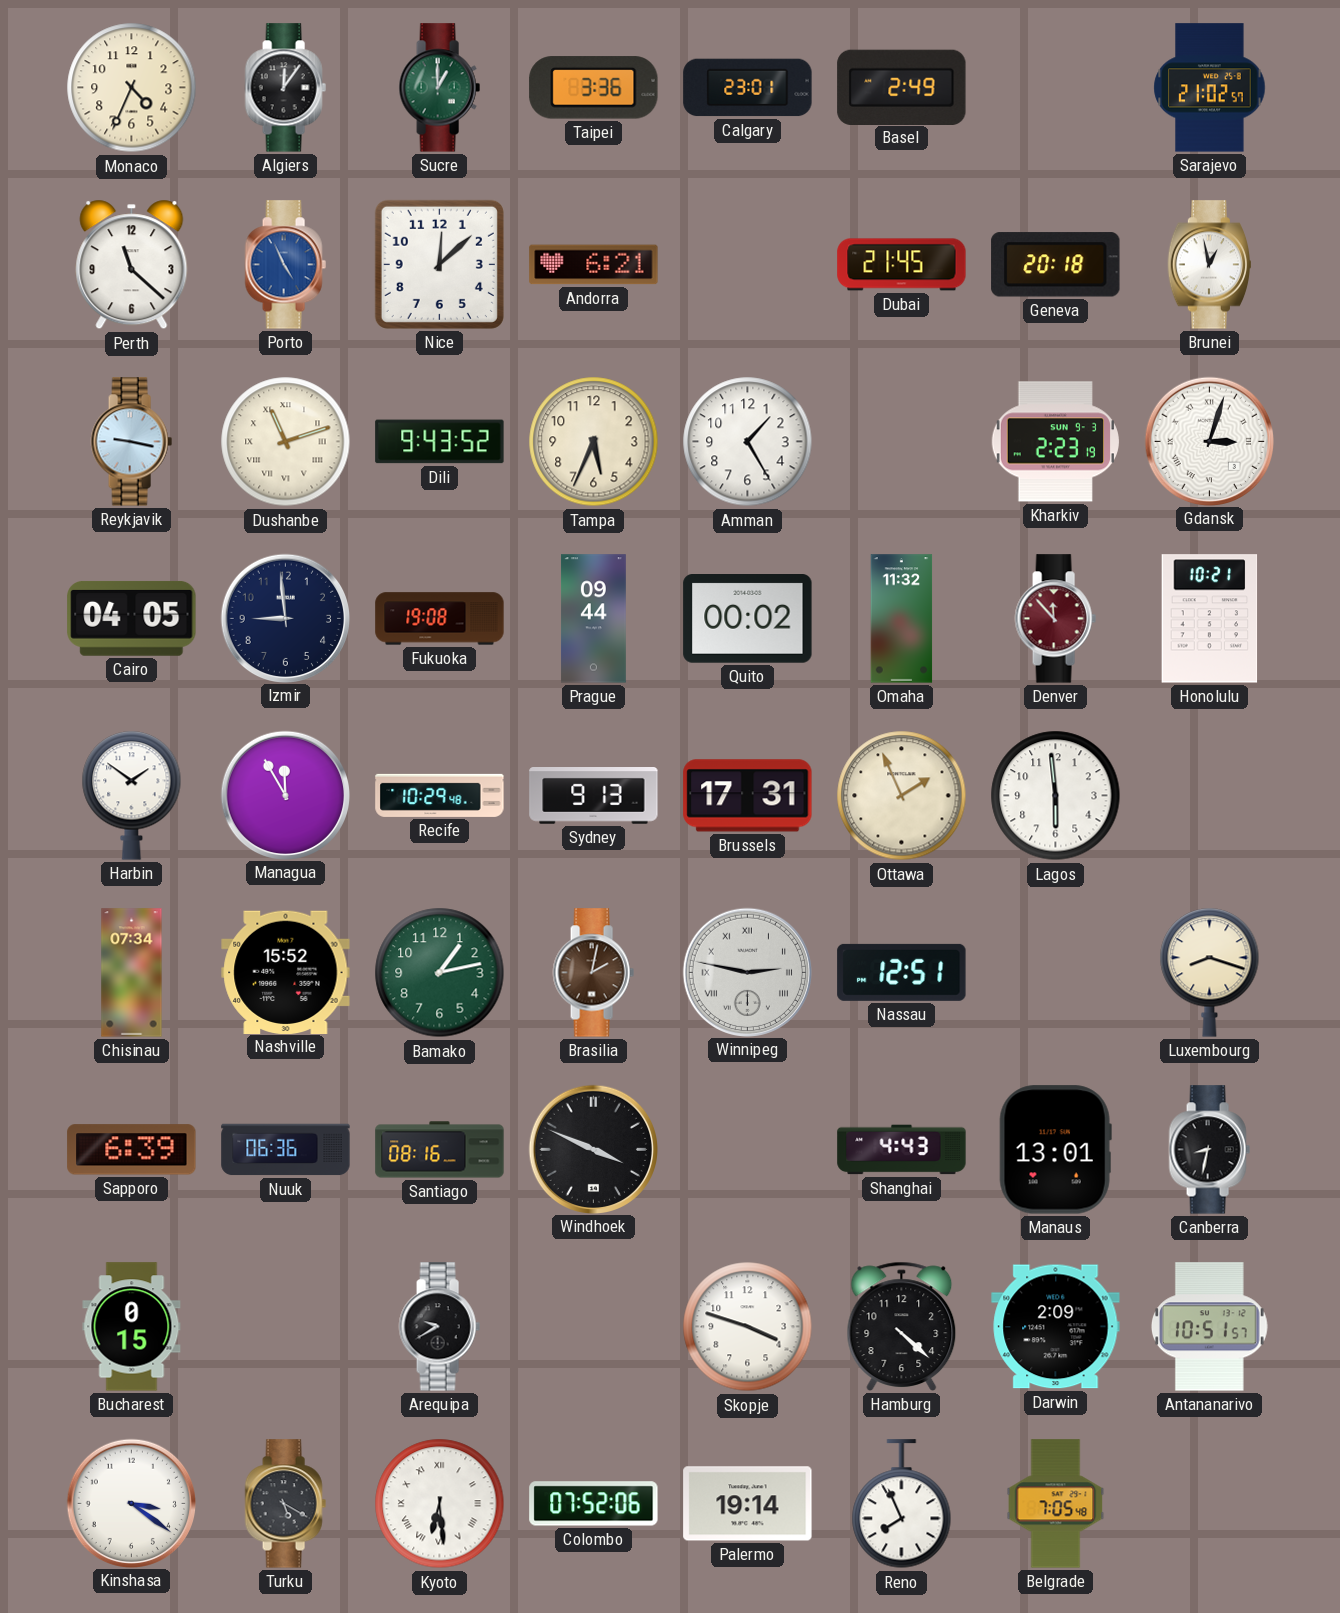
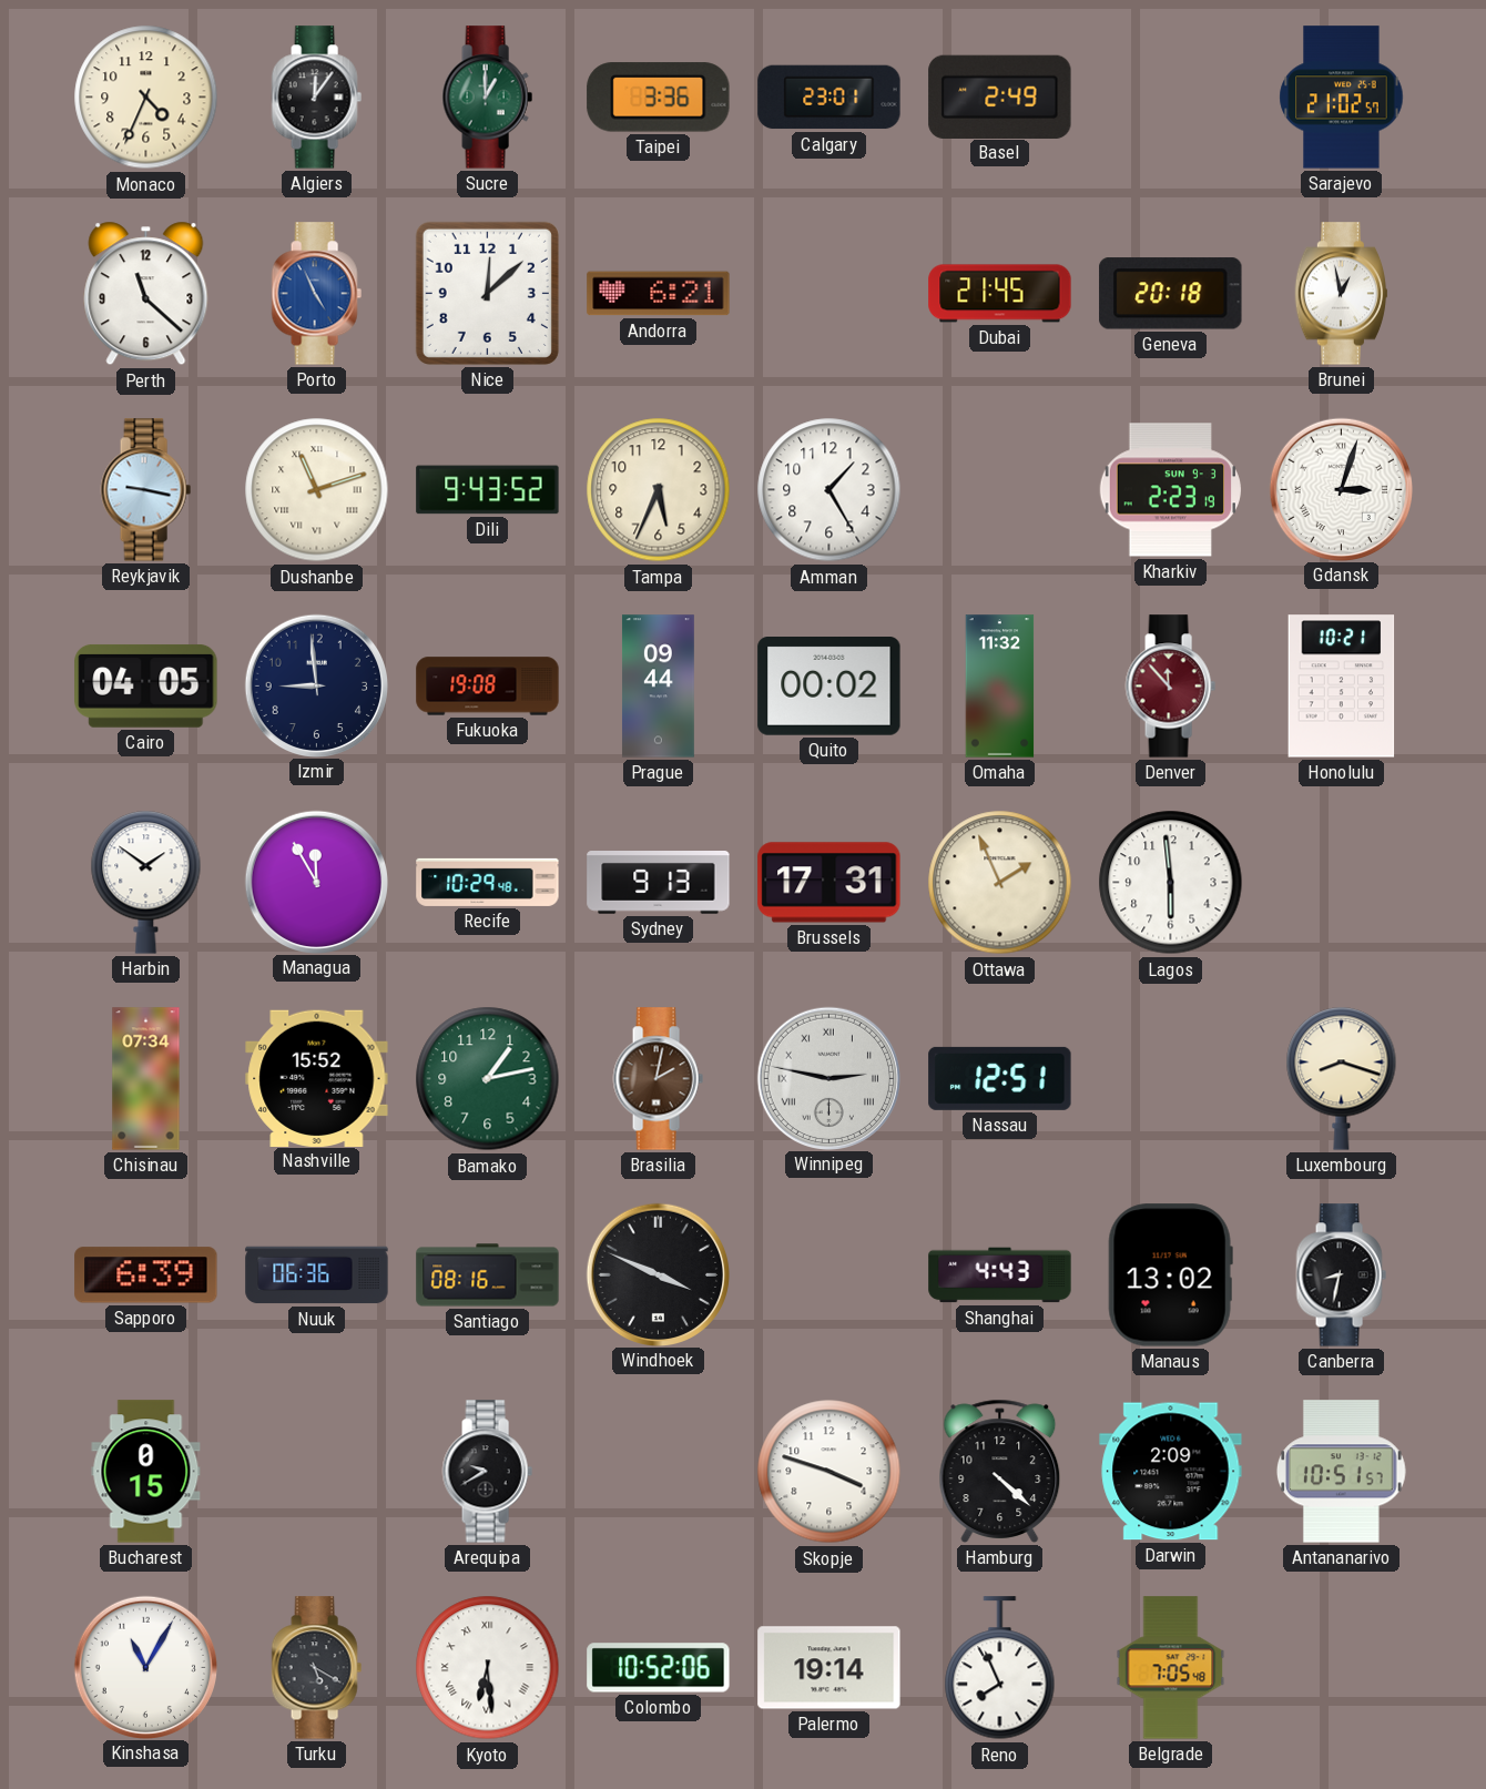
Manaus: 13:01 -> 13:02 (1170, 1275)
Kinshasa: 3:21 -> 11:05 (145, 1667)
Colombo: 07:52 -> 10:52 (659, 1668)
